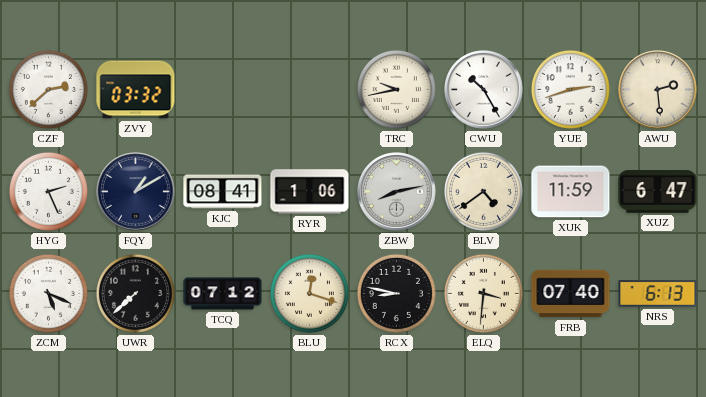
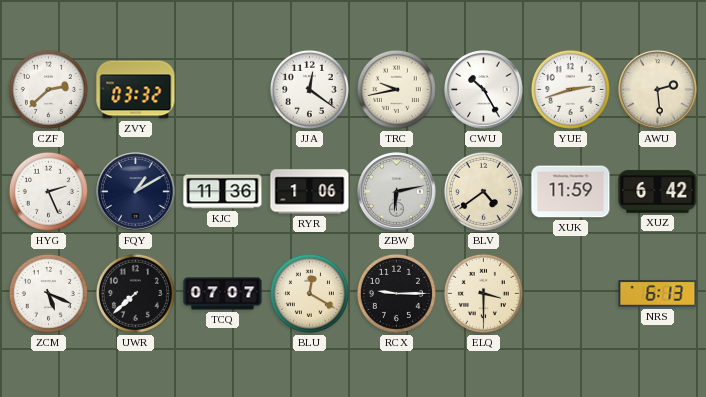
JJA: none -> 12:21 (309, 89)
KJC: 08:41 -> 11:36 (223, 192)
ZBW: 8:13 -> 6:13 (397, 192)
XUZ: 6:47 -> 6:42 (658, 192)
TCQ: 07:12 -> 07:07 (223, 294)
BLU: 12:18 -> 12:20 (309, 293)
RCX: 8:47 -> 9:15 (396, 293)
ELQ: 3:31 -> 3:30 (483, 293)
FRB: 07:40 -> none (571, 294)
